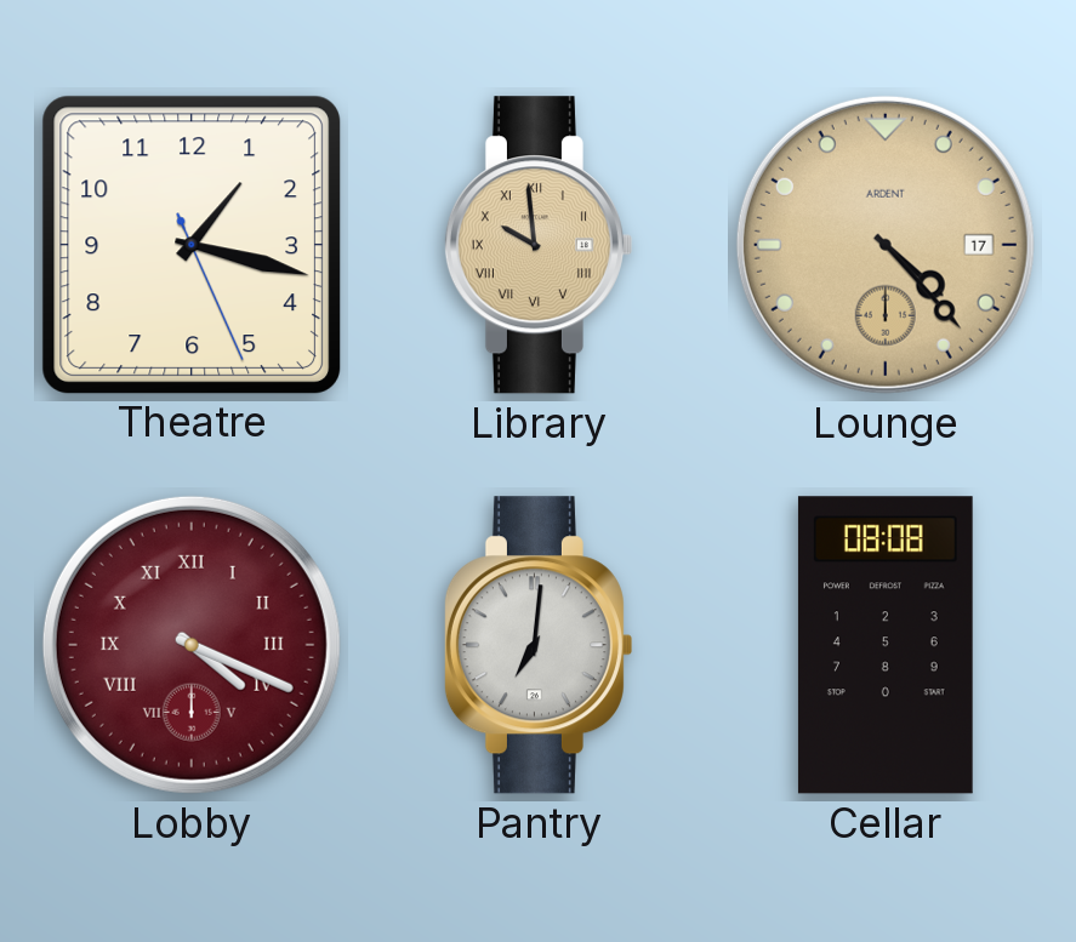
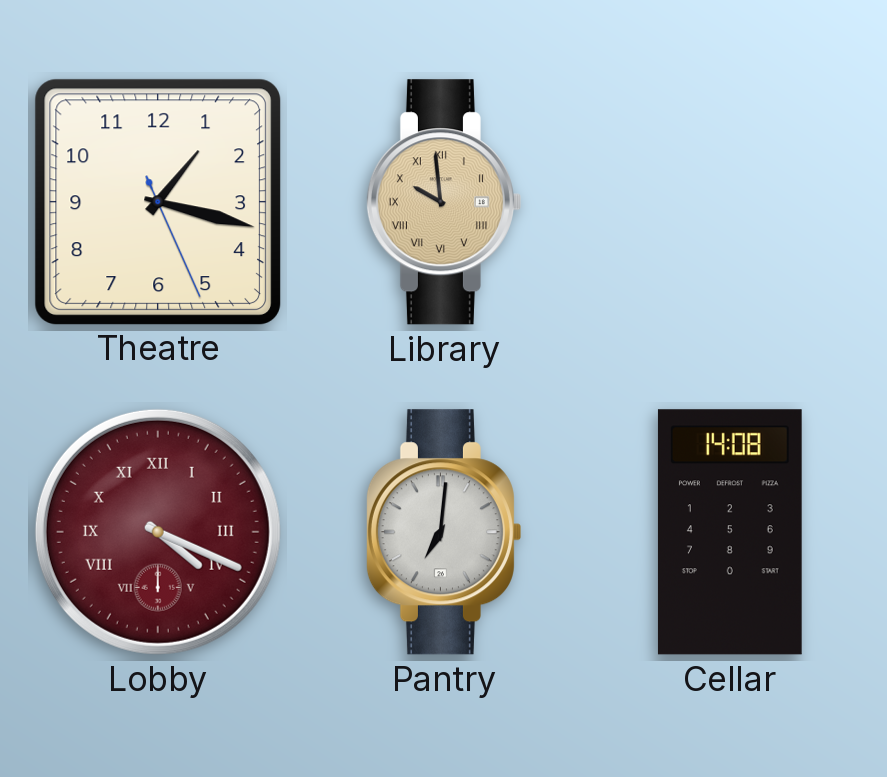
Lounge: 4:23 -> none (886, 245)
Cellar: 08:08 -> 14:08 (730, 532)
